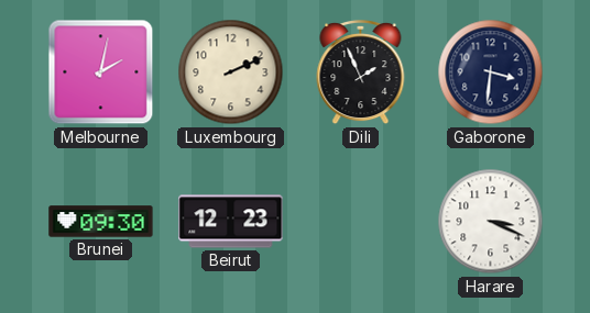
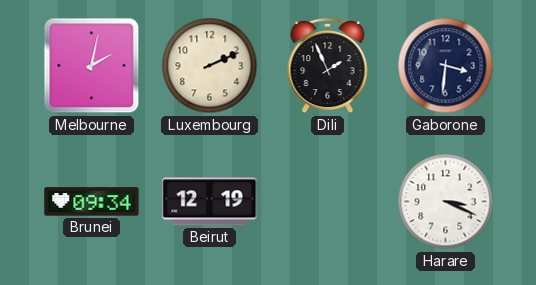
Brunei: 09:30 -> 09:34 (92, 202)
Beirut: 12:23 -> 12:19 (210, 202)
